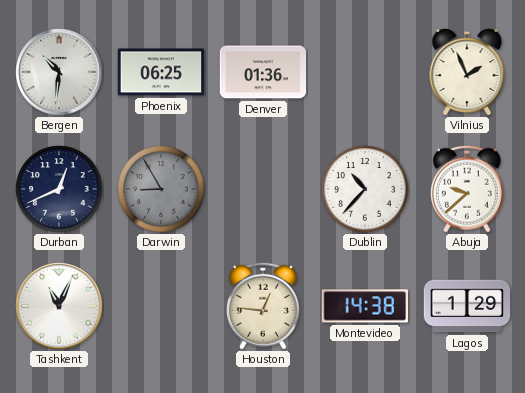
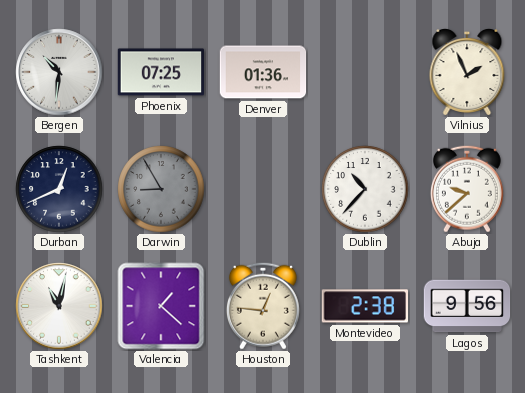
Phoenix: 06:25 -> 07:25 (161, 72)
Tashkent: 11:04 -> 11:02 (59, 306)
Valencia: none -> 1:22 (161, 306)
Montevideo: 14:38 -> 2:38 (365, 306)
Lagos: 1:29 -> 9:56 (467, 306)
